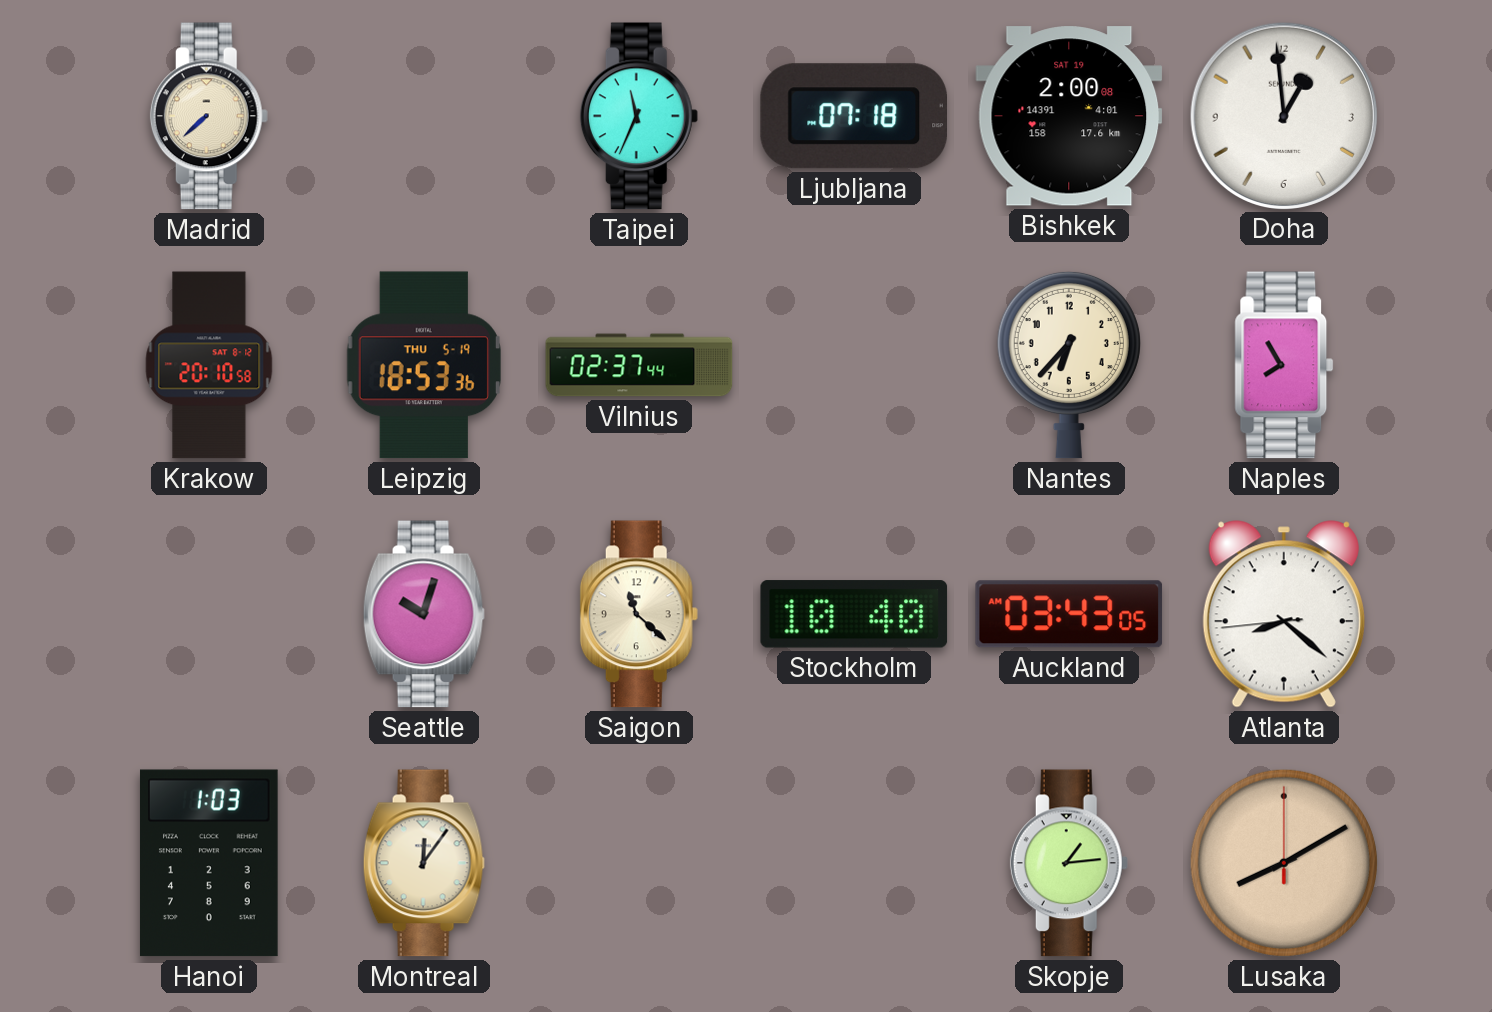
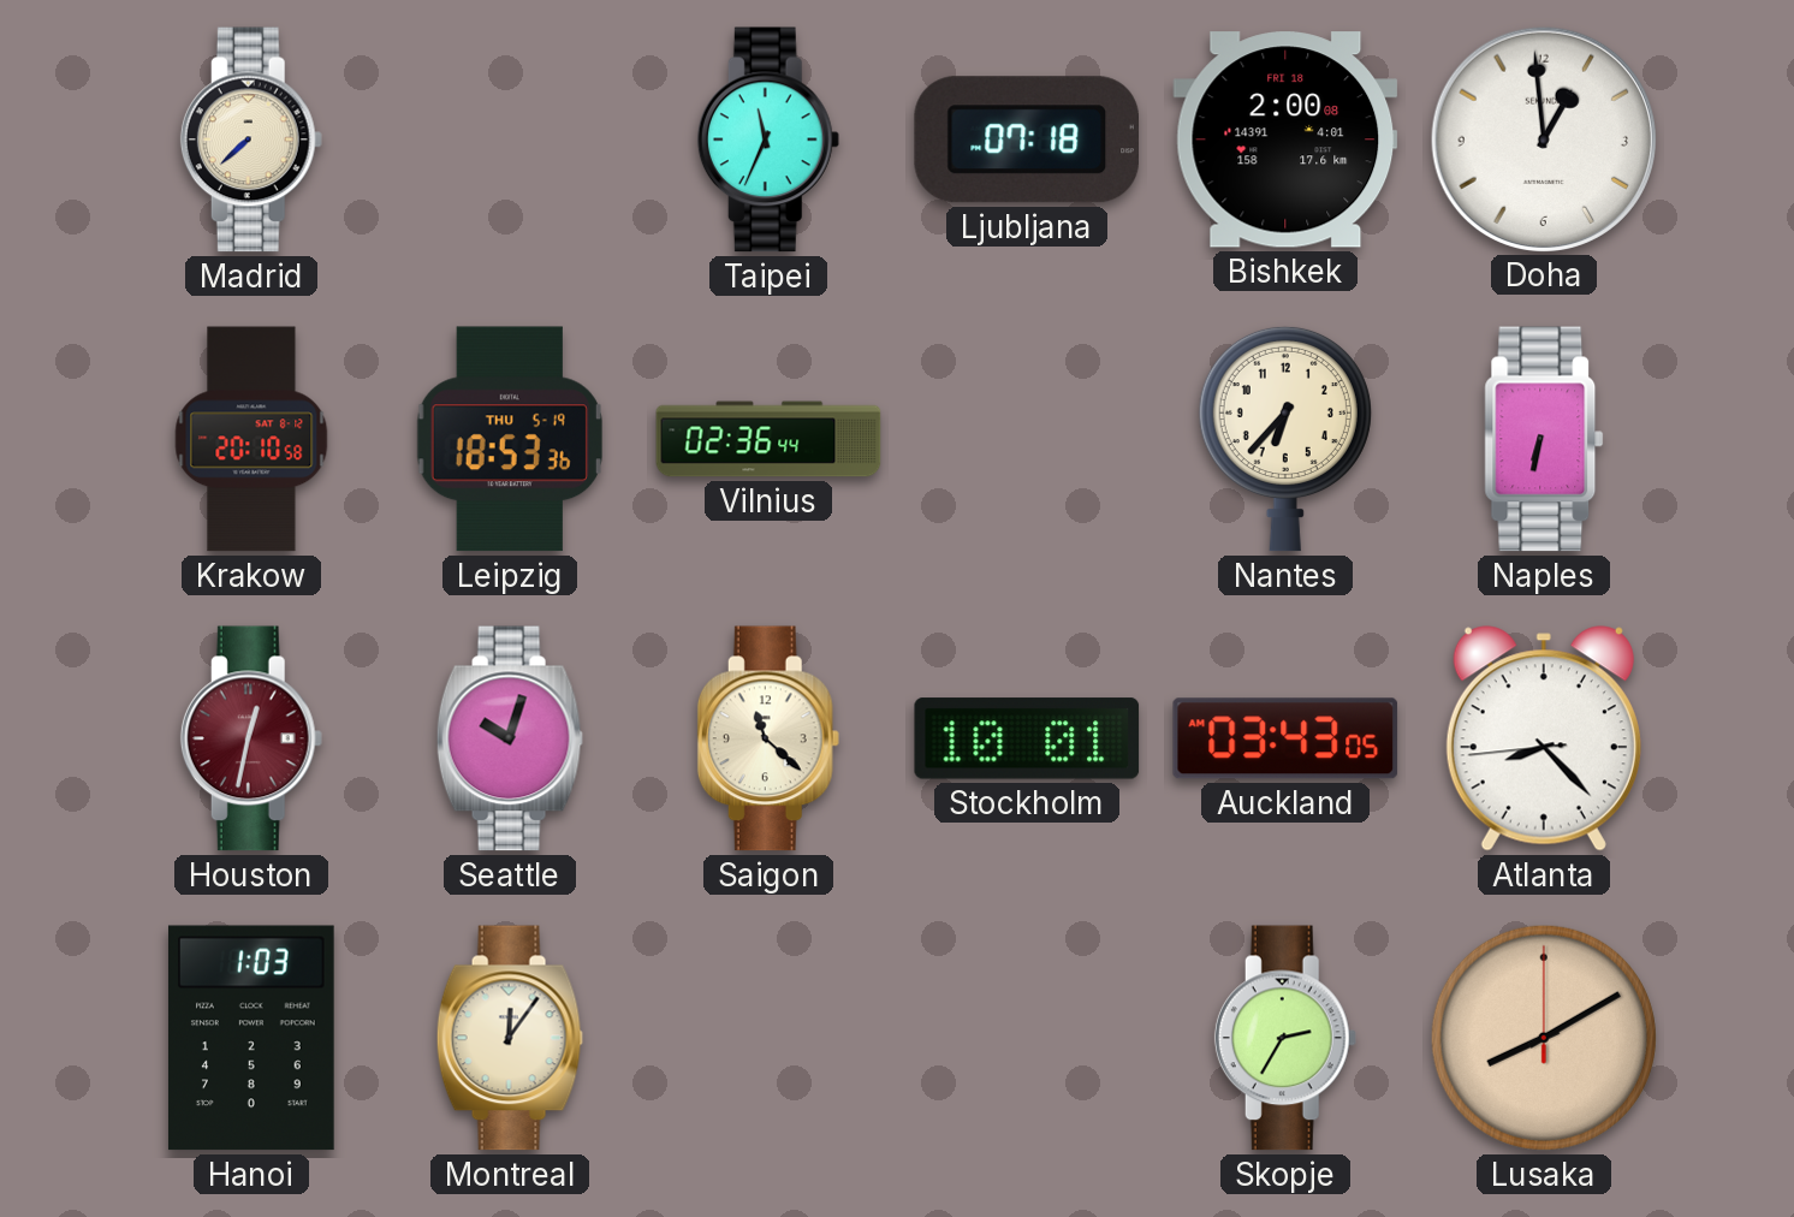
Bishkek date: SAT 19 -> FRI 18 (1285, 139)
Vilnius: 02:37 -> 02:36 (768, 439)
Naples: 7:55 -> 6:32 (1544, 439)
Houston: none -> 12:32 (251, 738)
Stockholm: 10:40 -> 10:01 (1027, 738)
Atlanta: 8:21 -> 8:22 (1544, 738)
Skopje: 1:14 -> 2:35 (1285, 1038)
